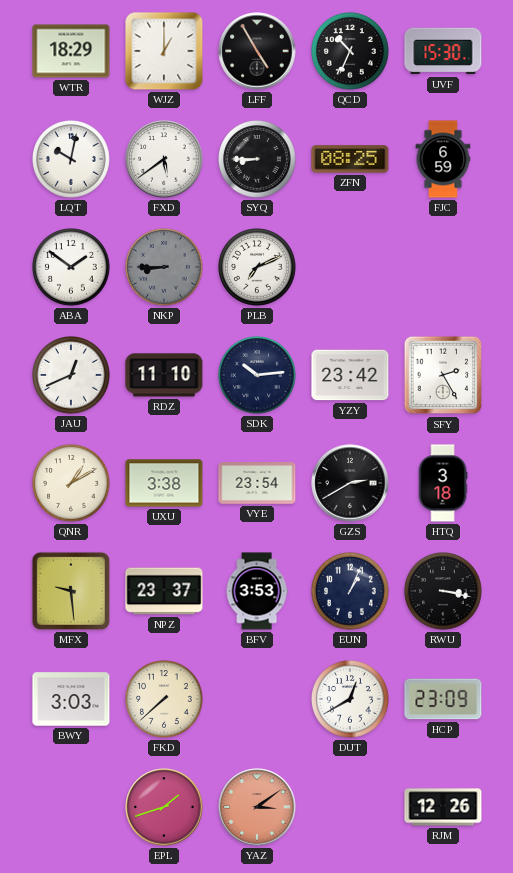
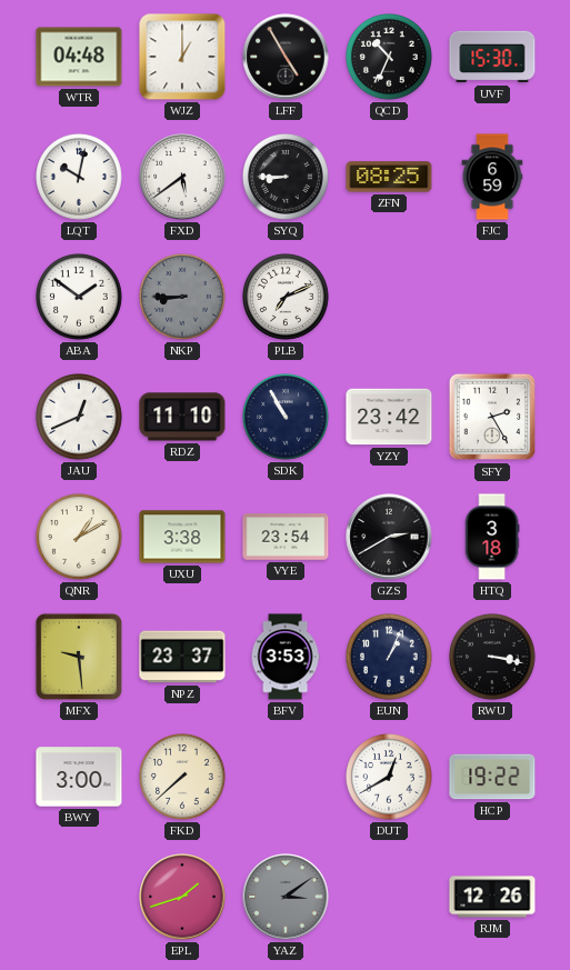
WTR: 18:29 -> 04:48 (79, 57)
SDK: 10:14 -> 10:55 (287, 418)
BWY: 3:03 -> 3:00 (79, 777)
HCP: 23:09 -> 19:22 (492, 777)
YAZ dial: salmon -> grey (286, 897)
